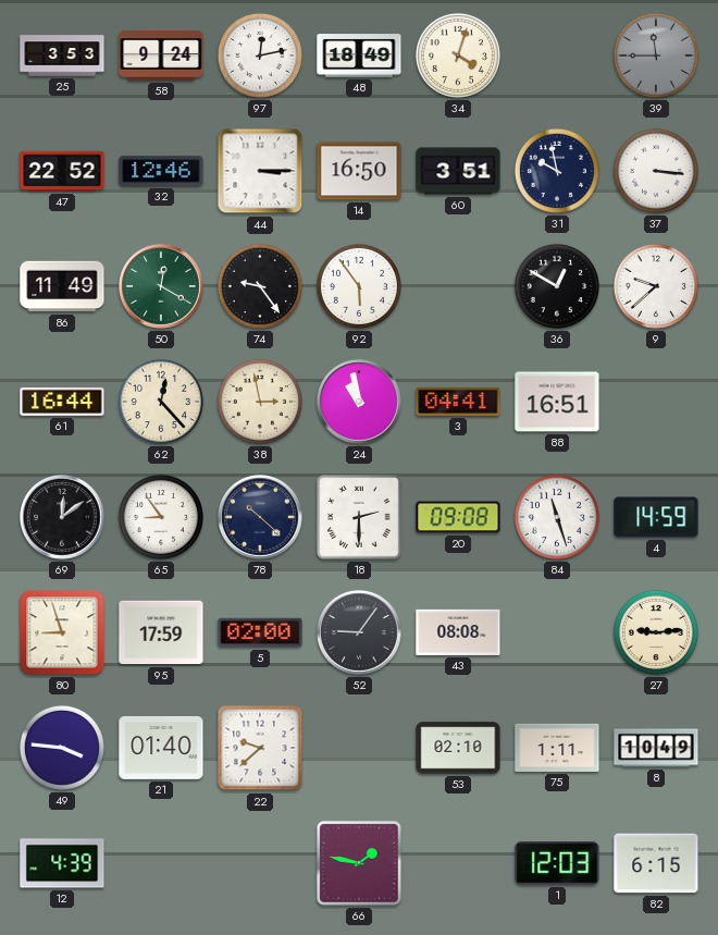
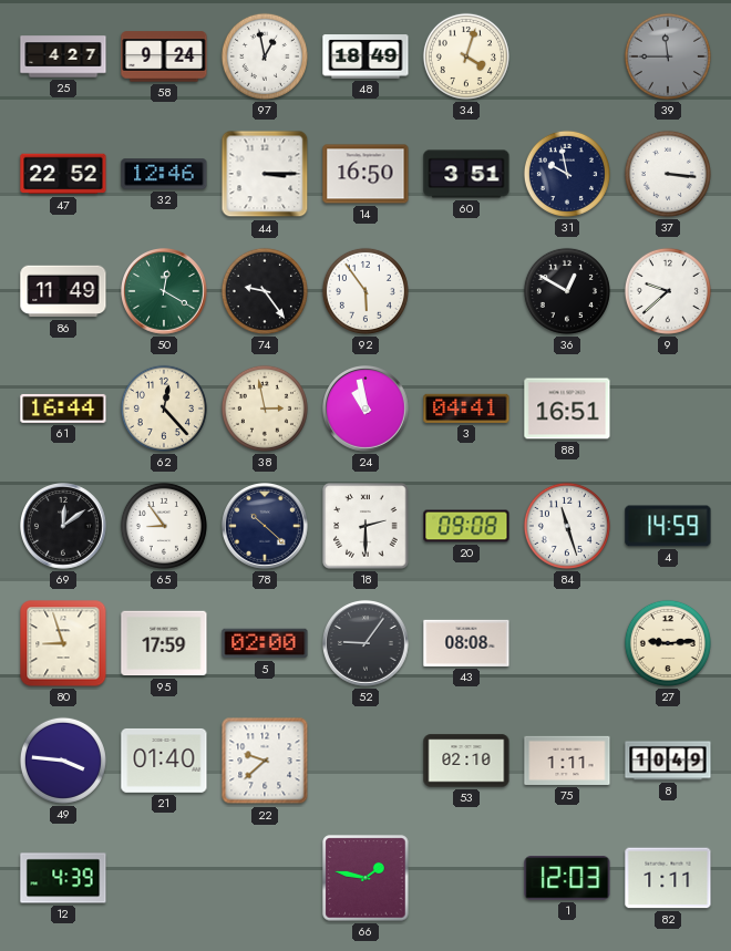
25: 3:53 -> 4:27 (63, 56)
97: 12:13 -> 12:58 (265, 56)
82: 6:15 -> 1:11 (668, 878)
